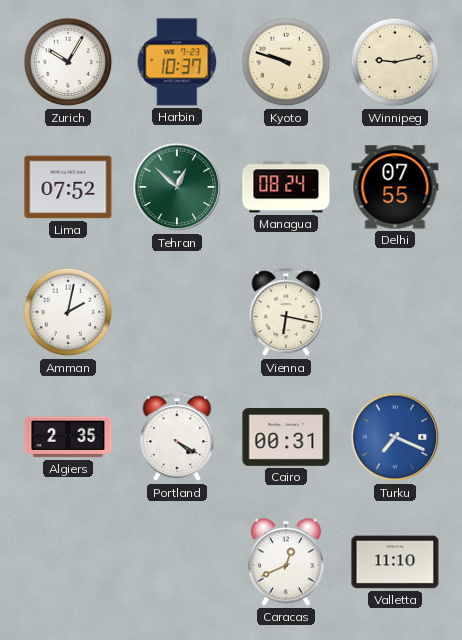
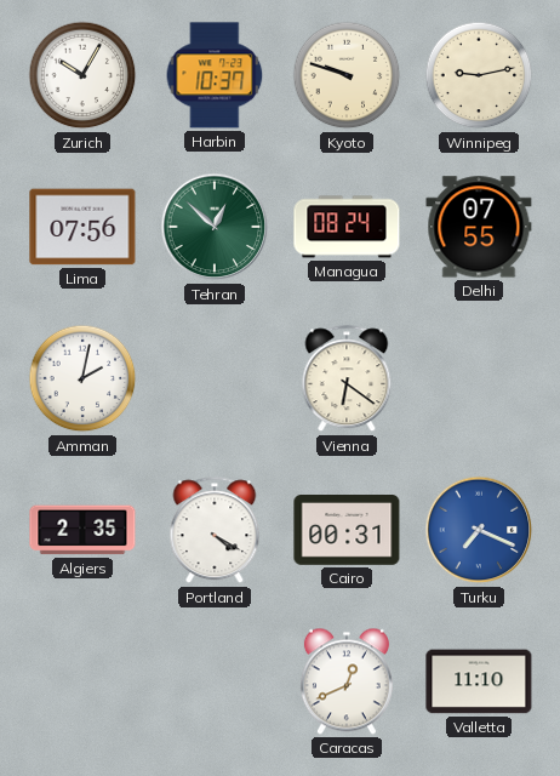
Lima: 07:52 -> 07:56 (82, 227)
Vienna: 6:17 -> 6:21 (347, 380)
